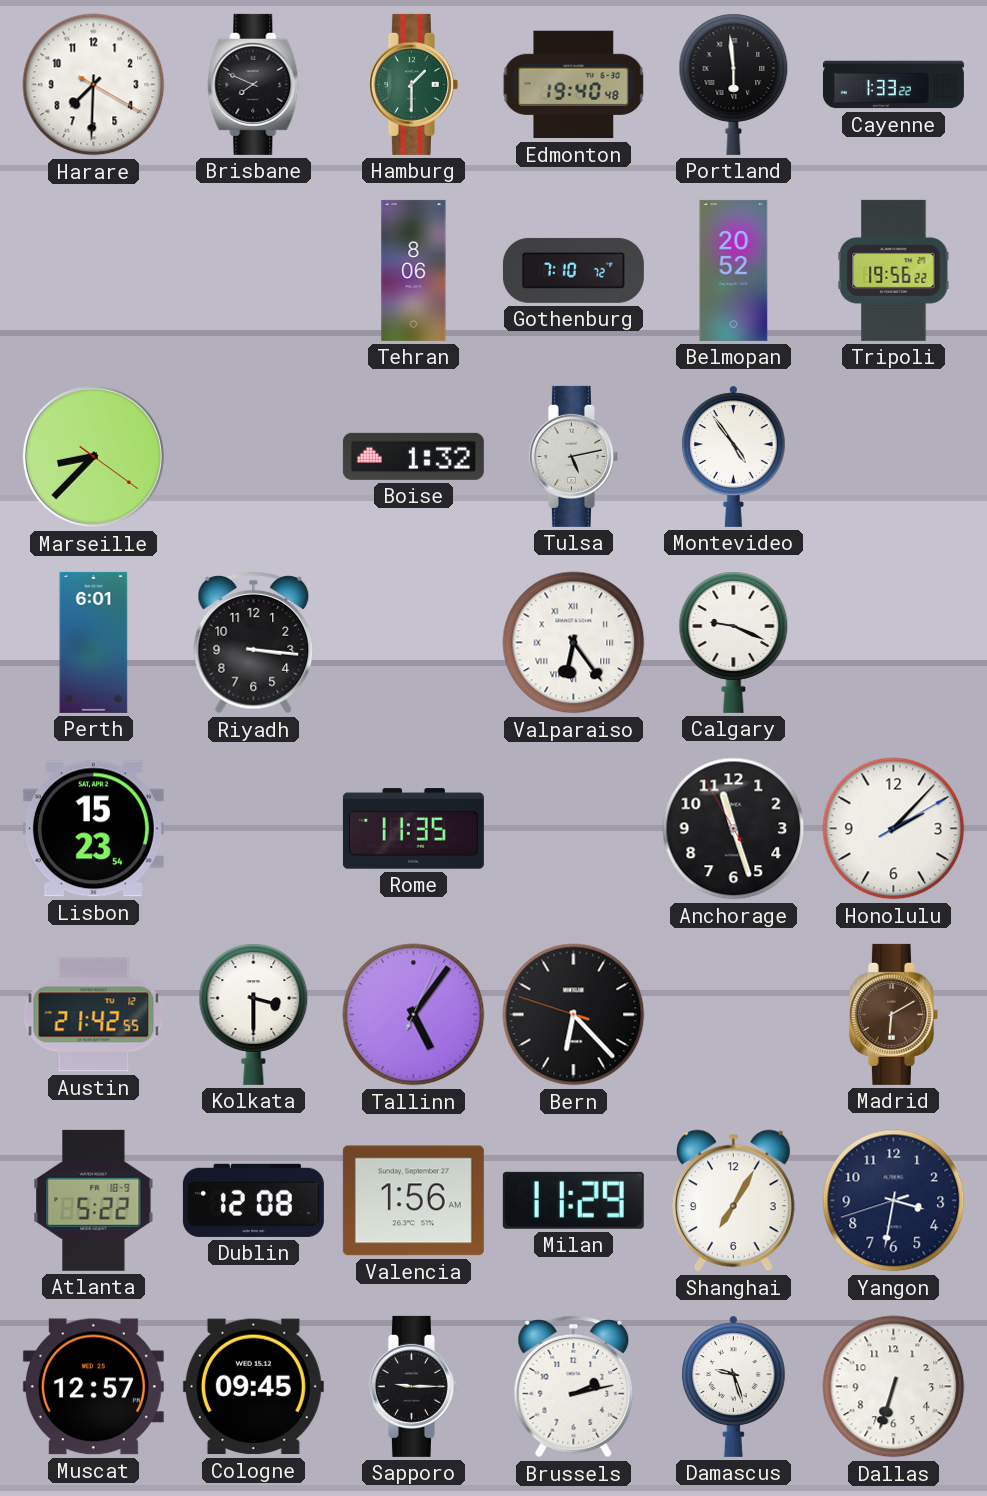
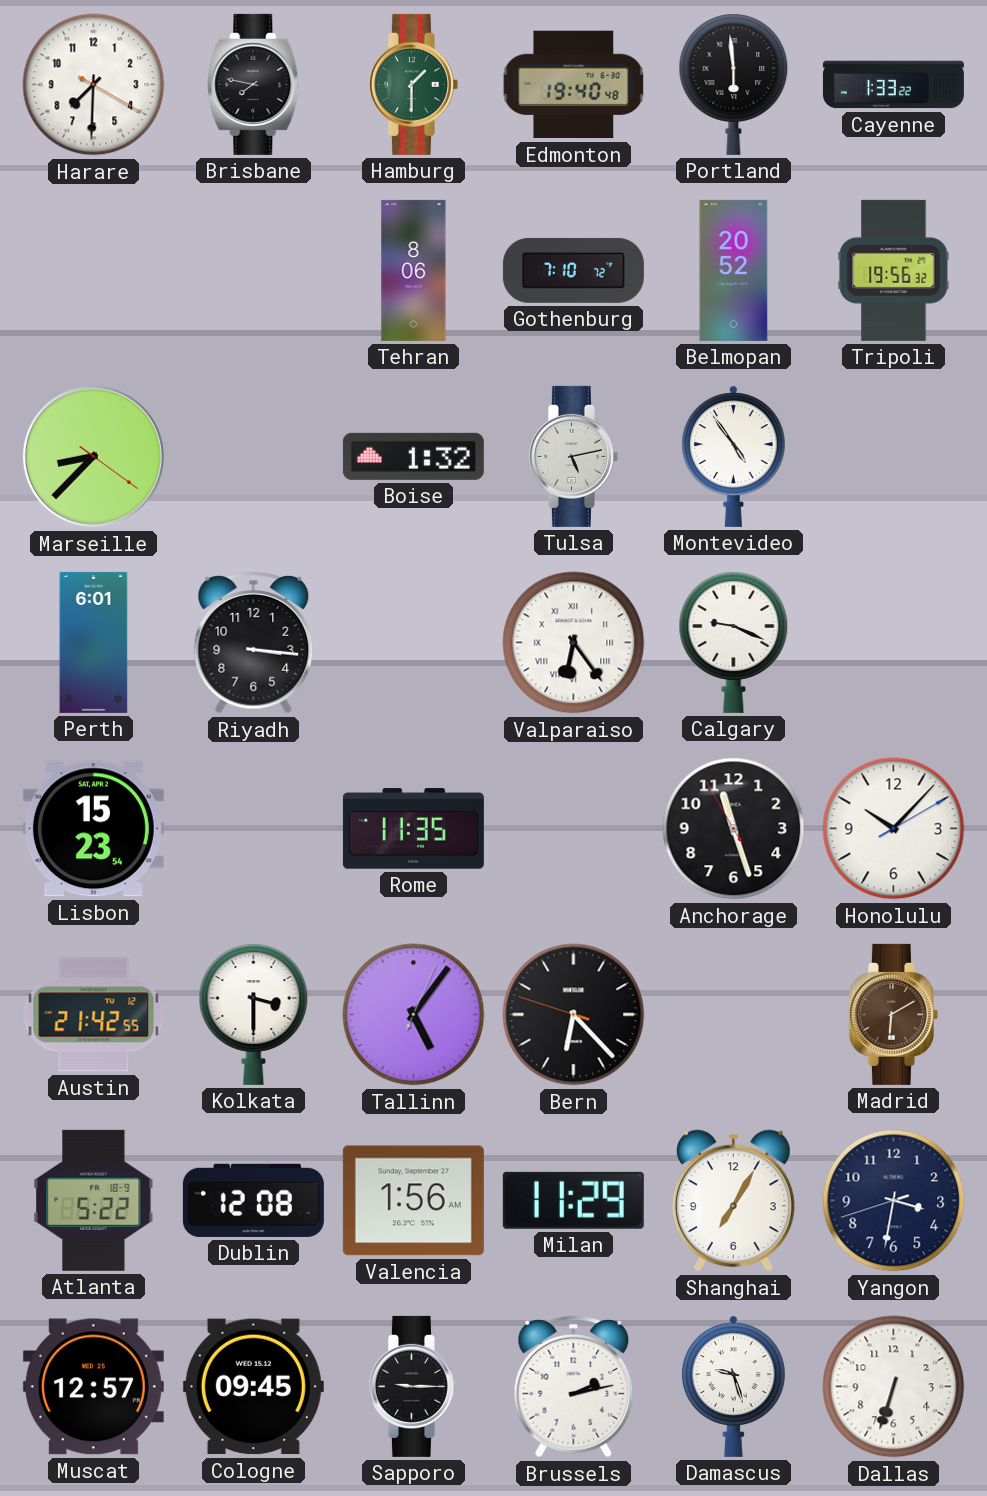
Brisbane: 7:49 -> 7:47 (254, 84)
Tripoli: 19:56:22 -> 19:56:32 (894, 270)
Honolulu: 2:07 -> 10:07 (894, 829)
